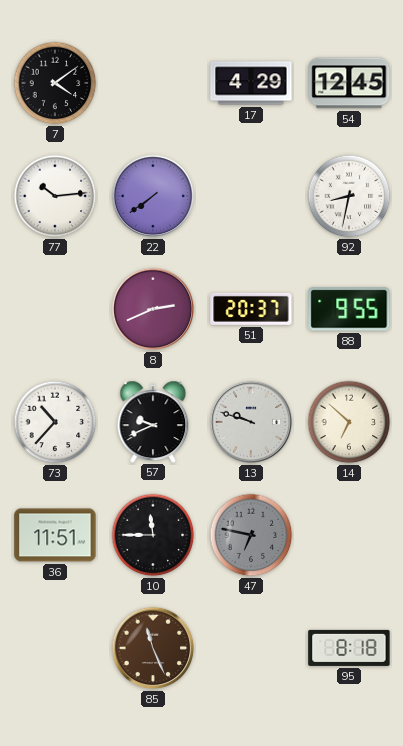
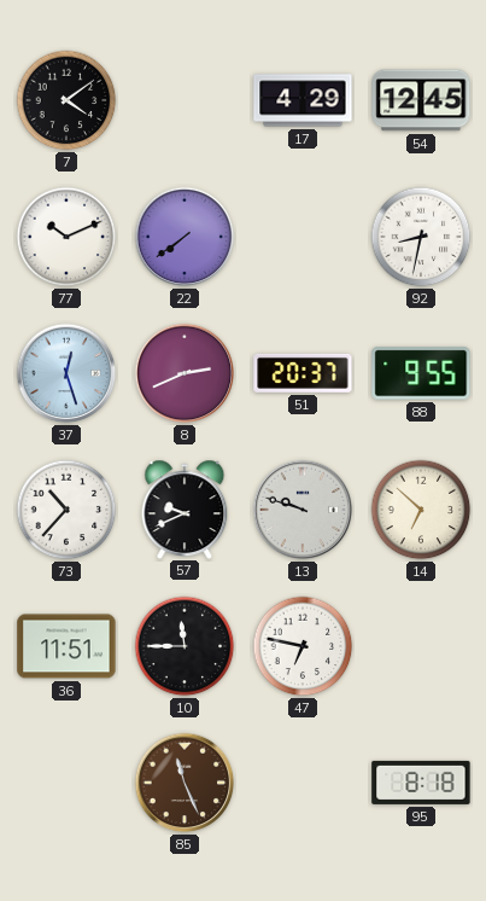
77: 10:14 -> 10:11 (66, 237)
37: none -> 12:27 (66, 373)
47 dial: grey -> white (303, 646)
